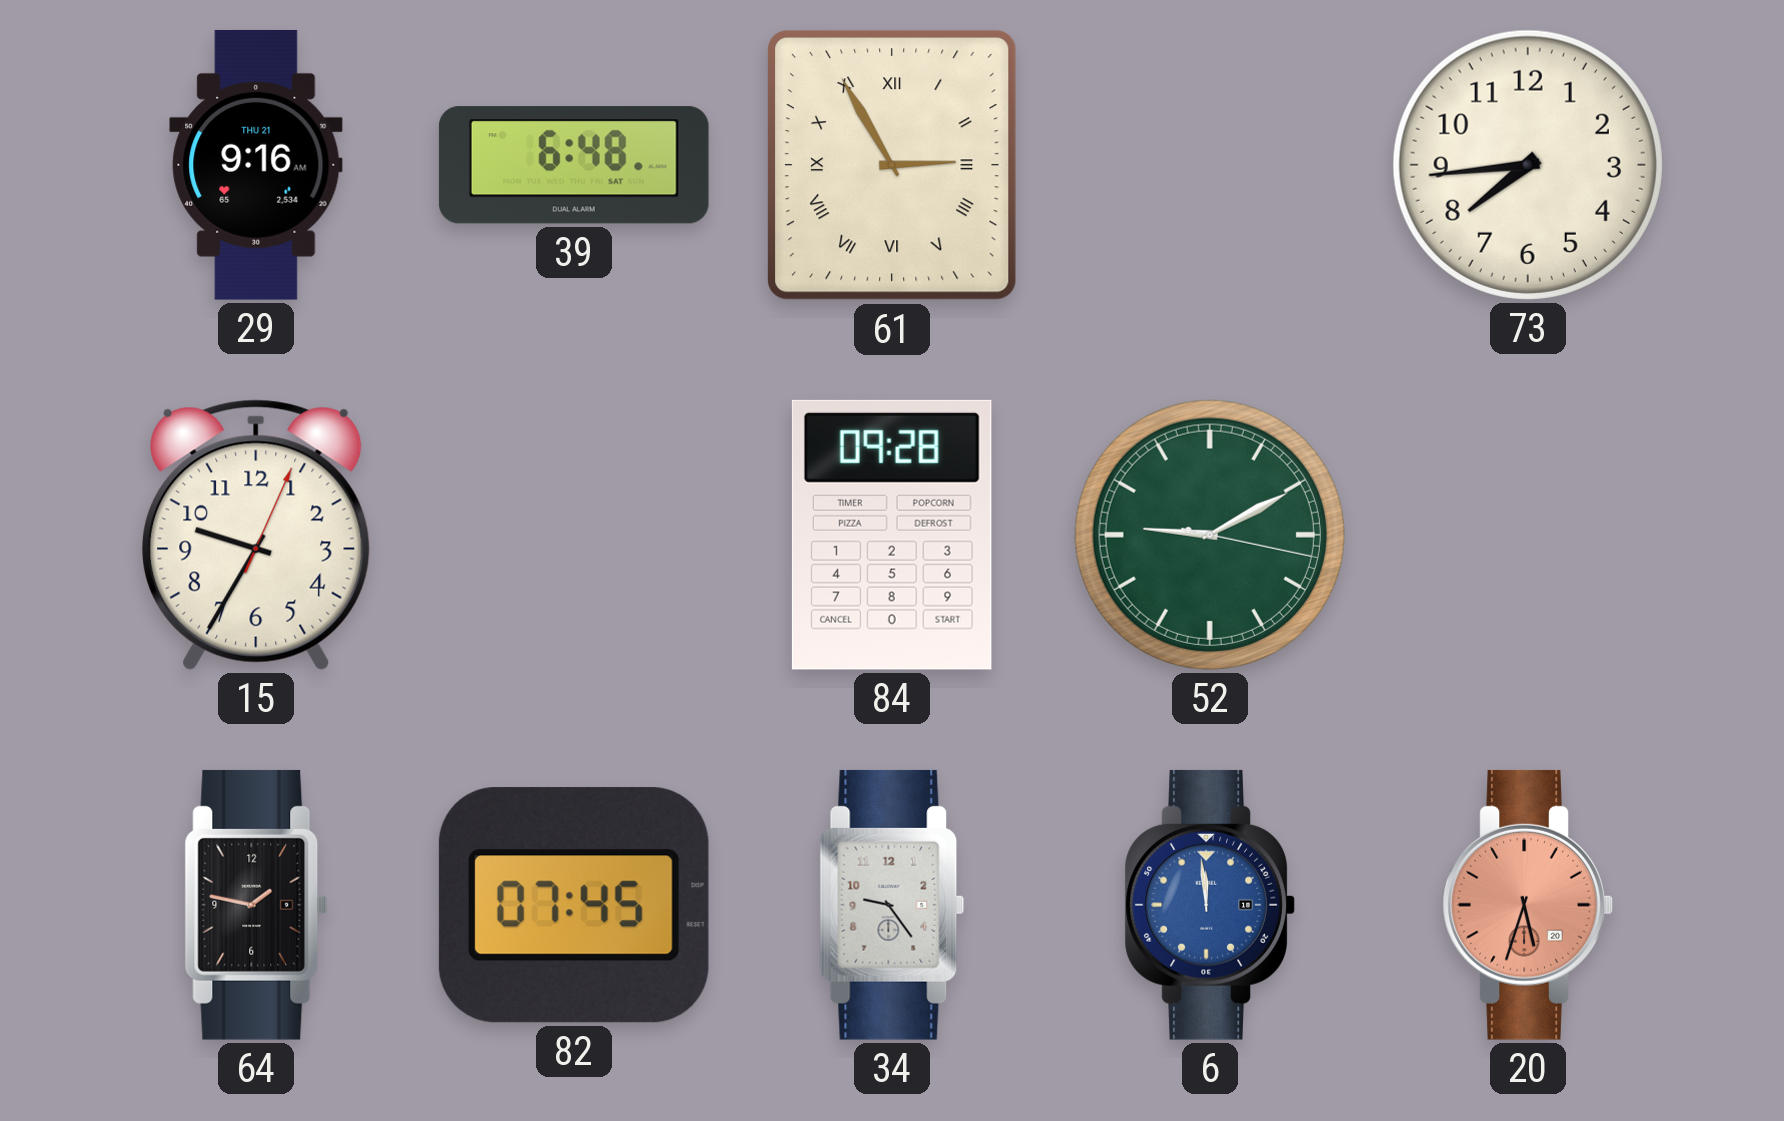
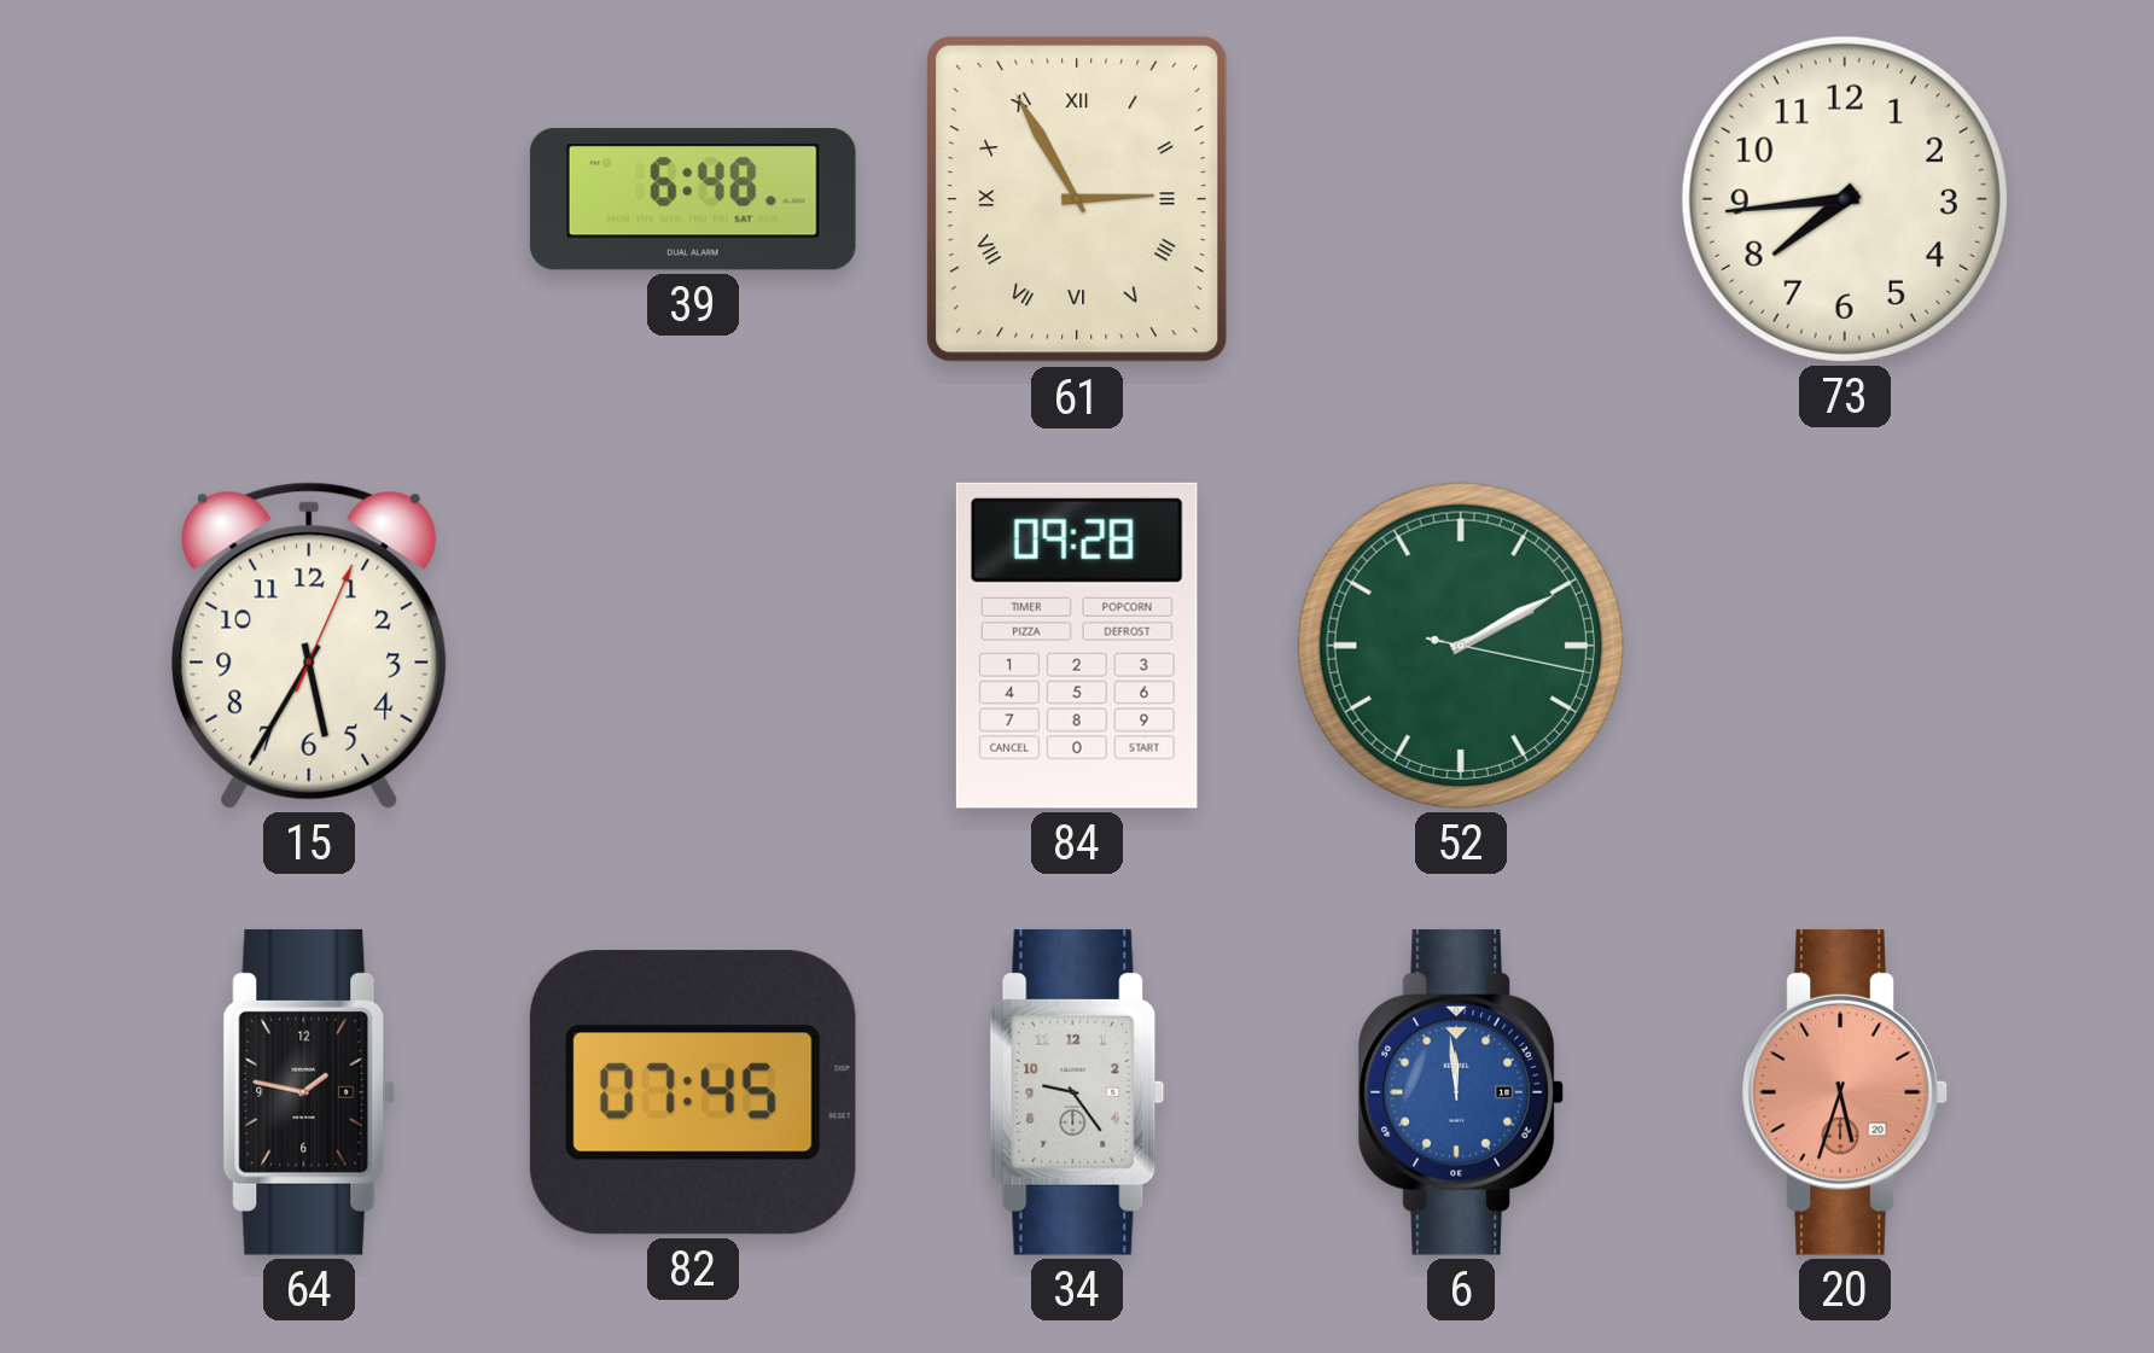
29: 9:16 -> none (256, 165)
15: 9:35 -> 5:35 (309, 646)
52: 9:10 -> 2:10 (1461, 646)
